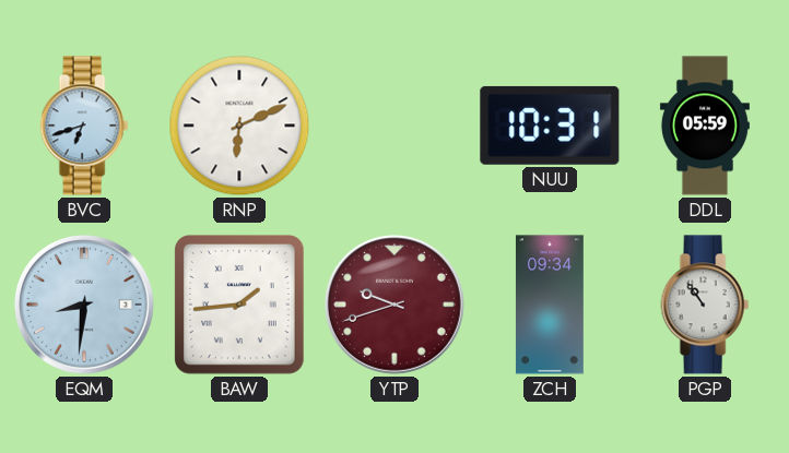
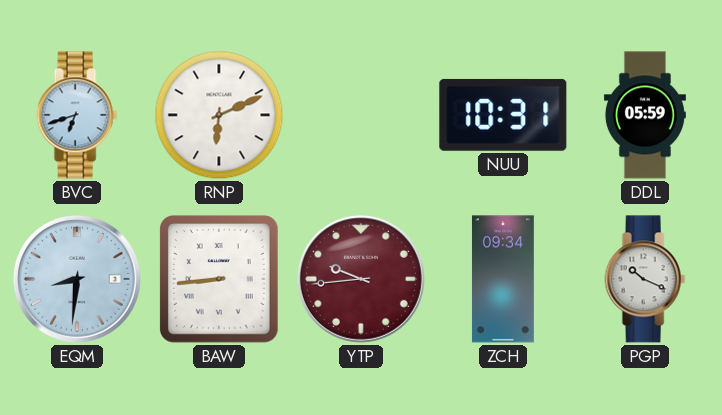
BAW: 1:44 -> 8:44 (220, 279)
YTP: 9:42 -> 9:44 (361, 279)
PGP: 10:54 -> 10:19 (645, 279)
